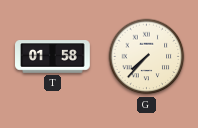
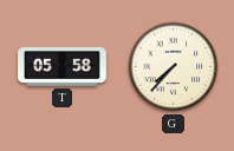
T: 01:58 -> 05:58 (63, 67)
